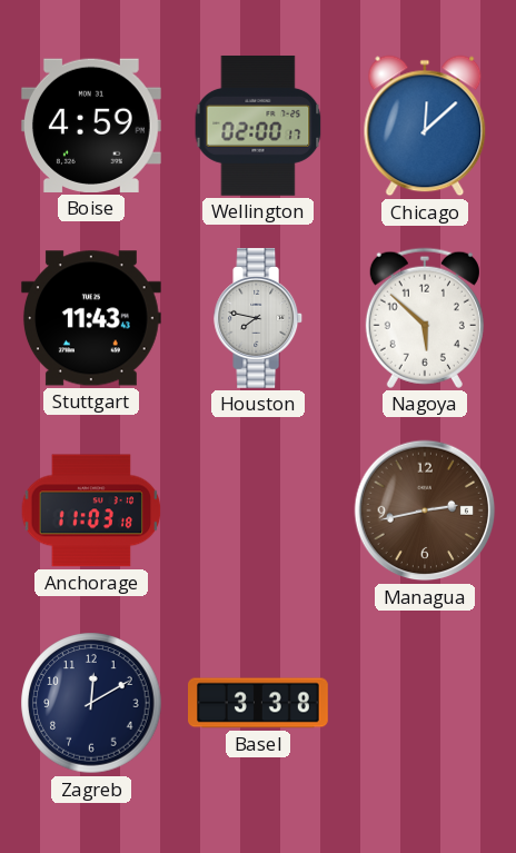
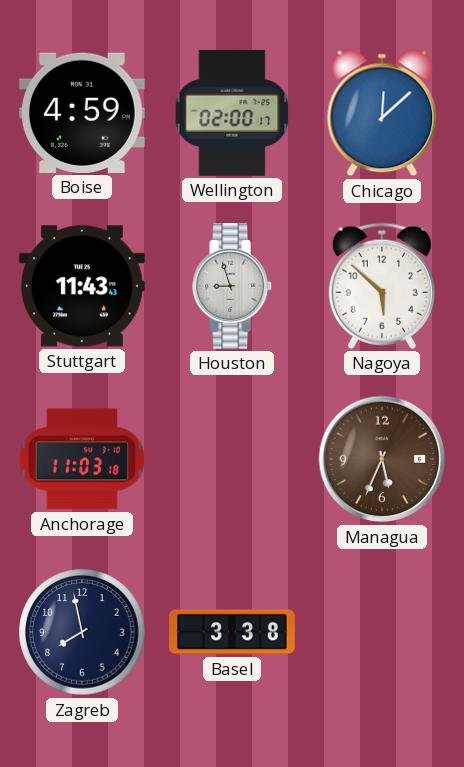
Houston: 7:47 -> 8:57 (233, 287)
Managua: 2:43 -> 5:34 (382, 459)
Zagreb: 12:10 -> 7:58 (82, 632)
